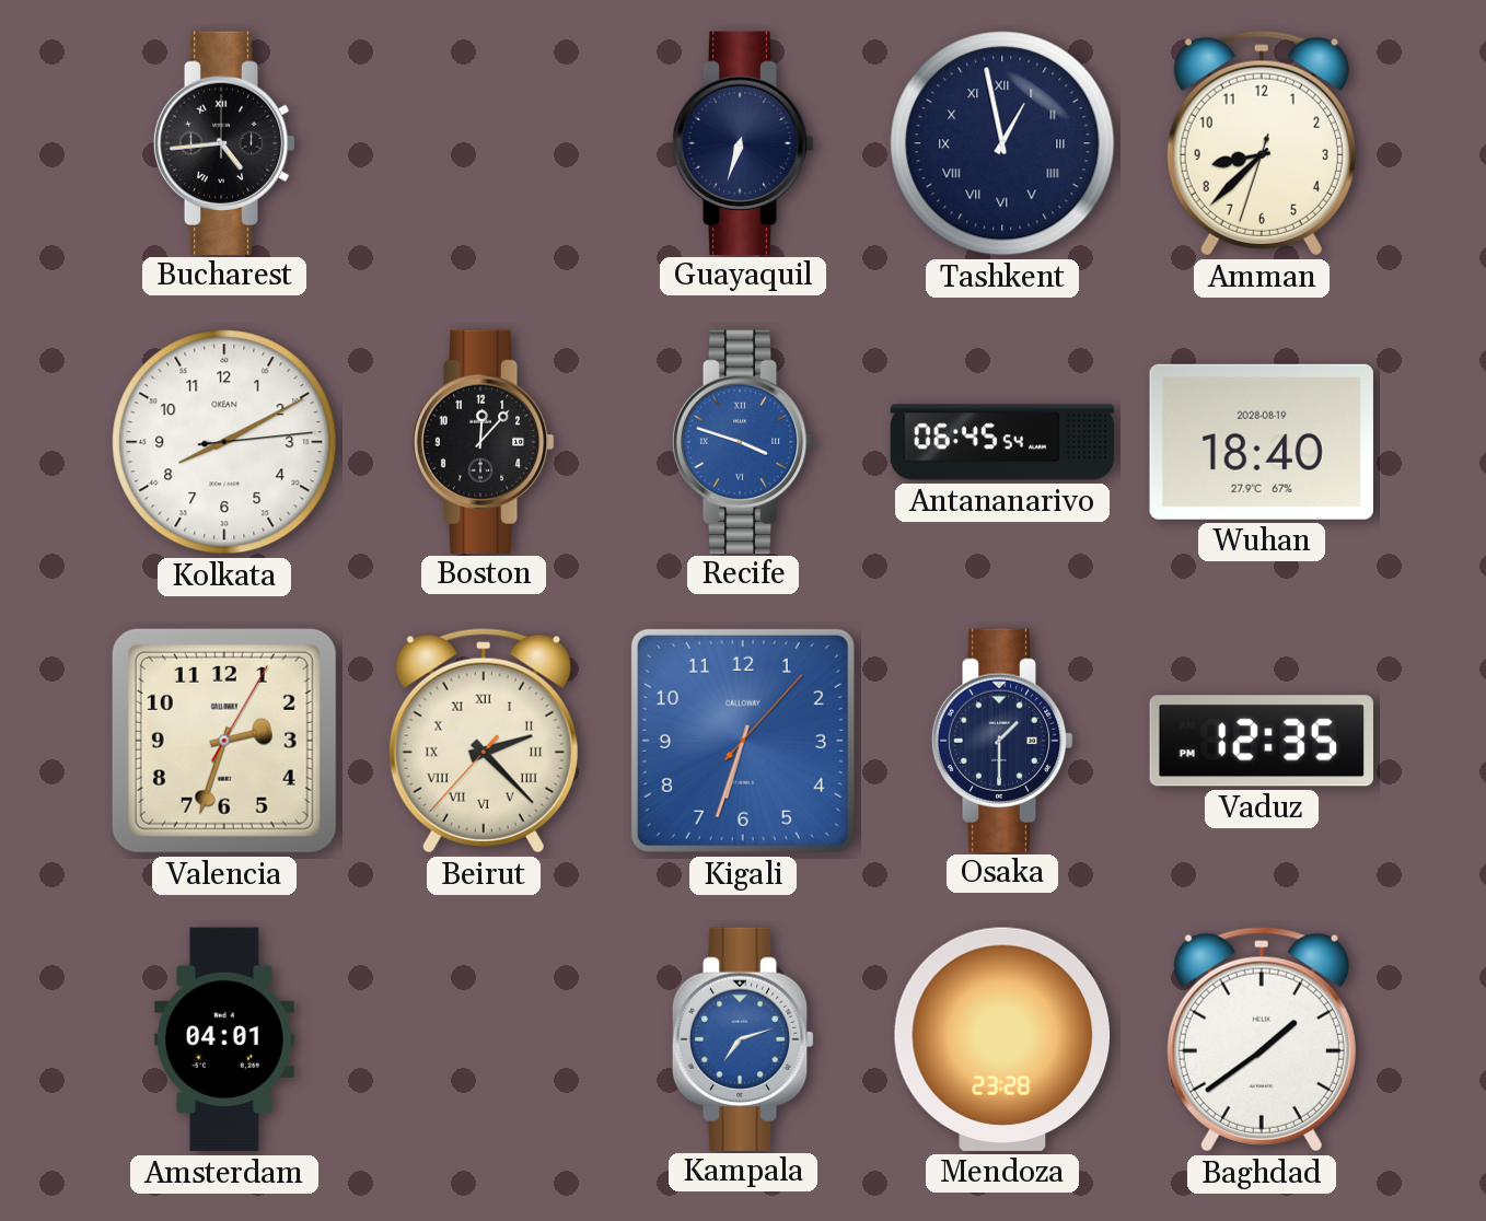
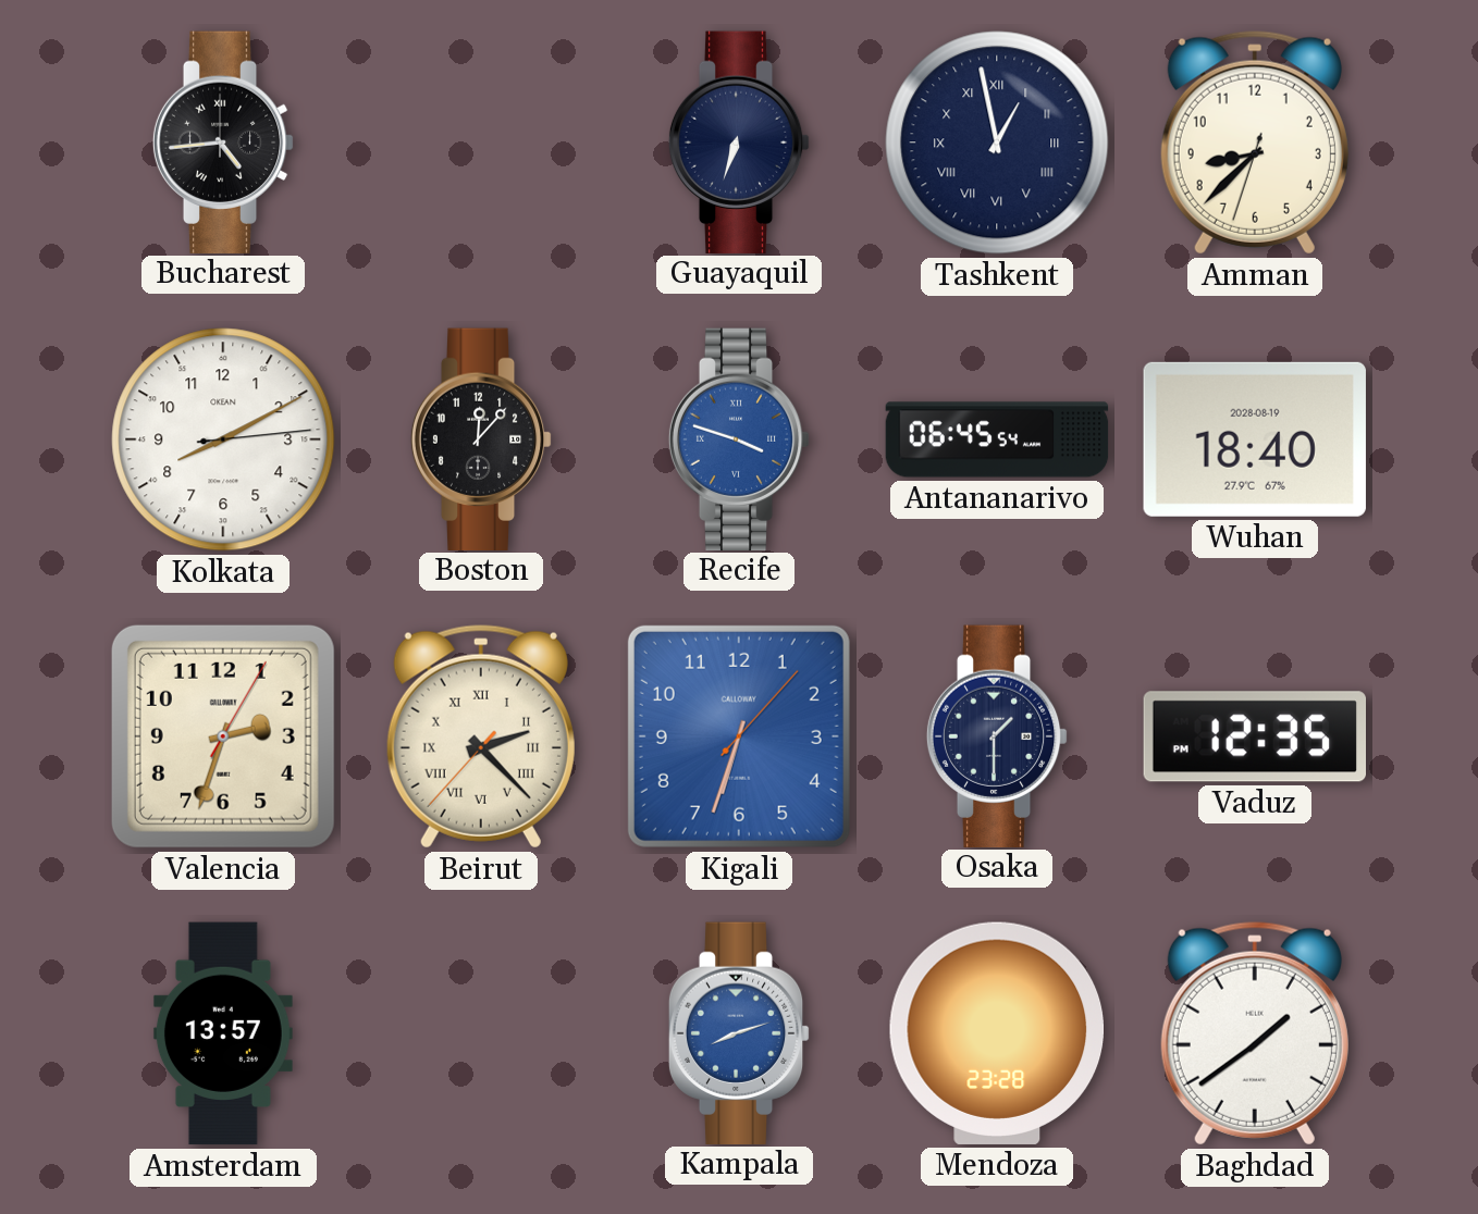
Amsterdam: 04:01 -> 13:57 (223, 1033)
Kampala: 7:12 -> 8:12 (739, 1032)
